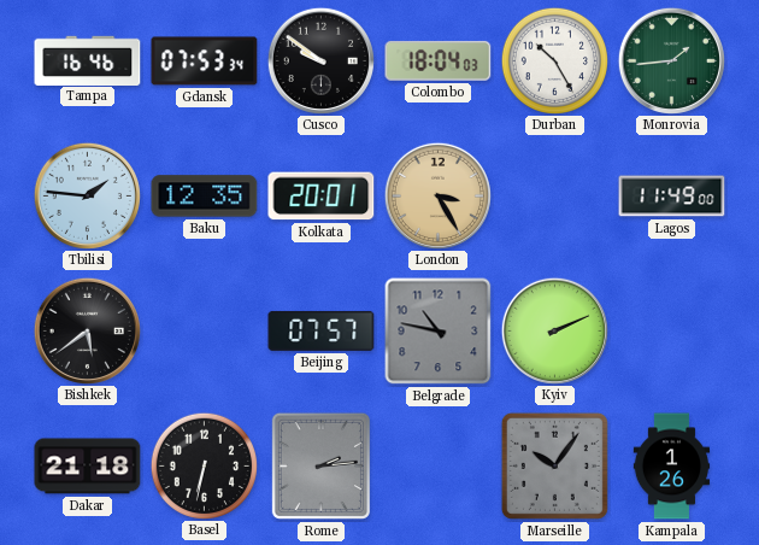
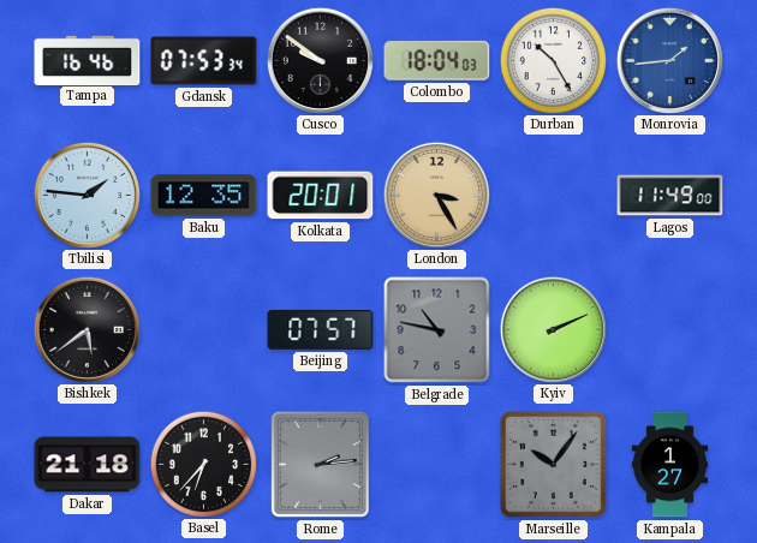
Monrovia dial: green -> blue (669, 60)
Basel: 6:32 -> 6:37 (203, 464)
Kampala: 1:26 -> 1:27 (670, 465)
